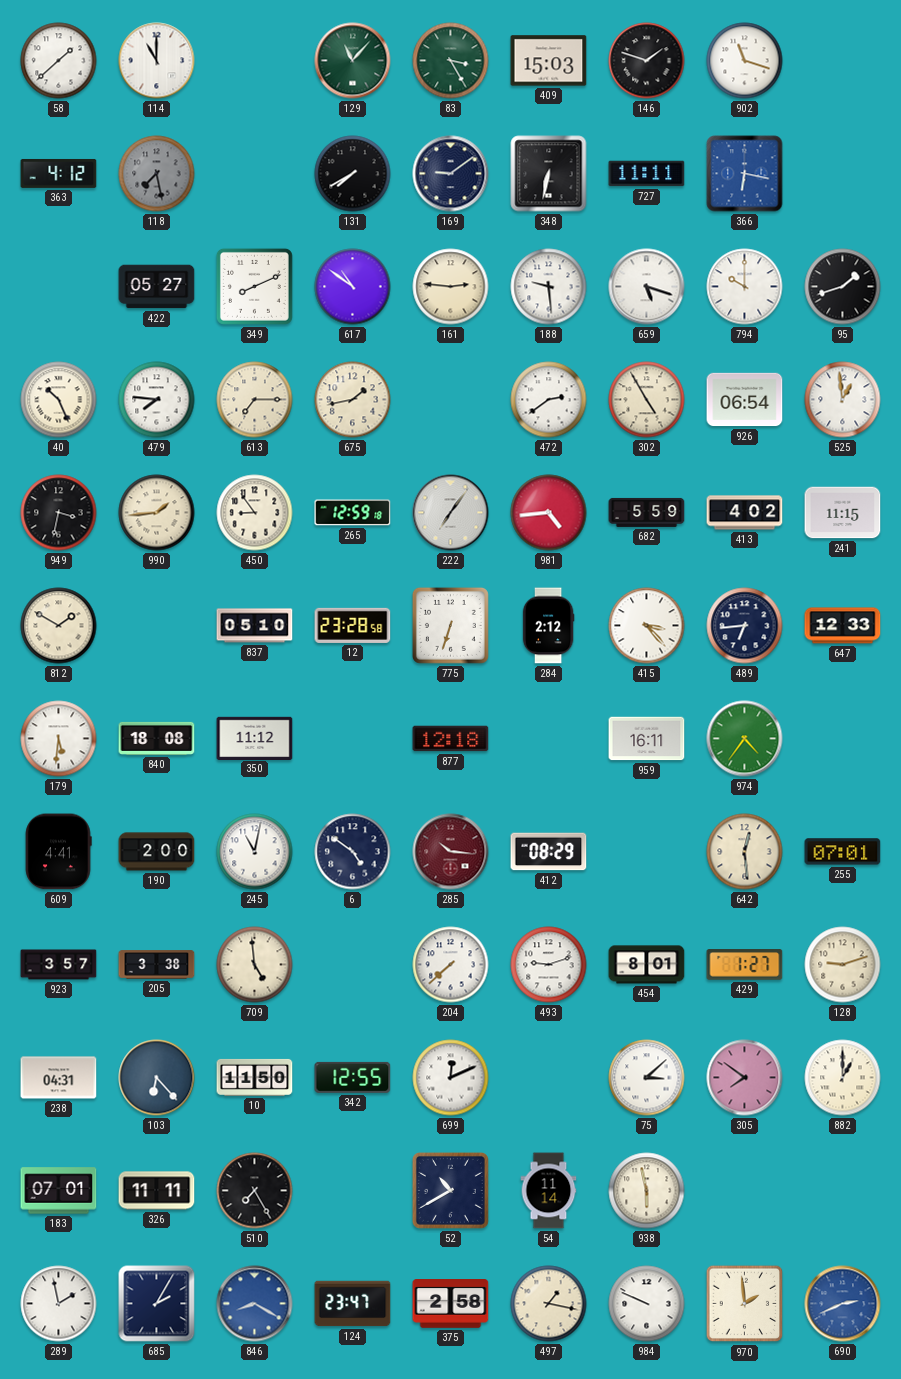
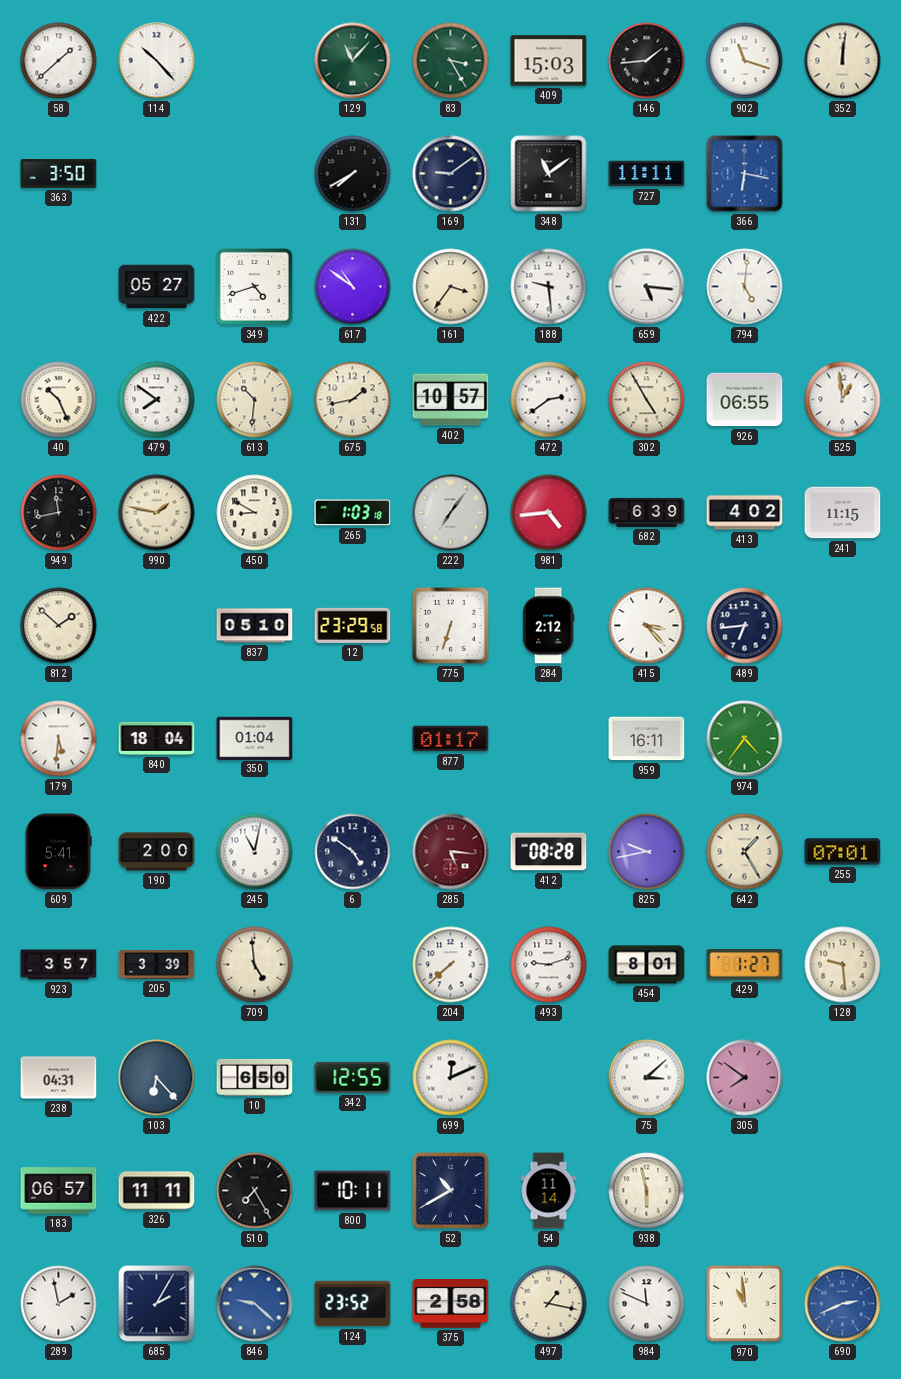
114: 11:00 -> 10:23 (157, 61)
146: 1:48 -> 1:44 (647, 61)
352: none -> 12:01 (843, 61)
363: 4:12 -> 3:50 (59, 173)
118: 7:28 -> none (157, 174)
348: 6:32 -> 11:09 (549, 174)
349: 8:11 -> 4:42 (254, 286)
161: 2:46 -> 3:36 (451, 287)
659: 5:18 -> 5:16 (647, 287)
794: 10:00 -> 5:01 (745, 287)
95: 1:42 -> none (843, 287)
479: 7:46 -> 7:51 (157, 400)
613: 7:15 -> 10:31 (255, 400)
402: none -> 10:57 (451, 400)
926: 06:54 -> 06:55 (745, 400)
949: 3:32 -> 11:43 (59, 513)
990: 1:44 -> 1:47 (157, 513)
450: 8:54 -> 8:50 (255, 513)
265: 12:59 -> 1:03 (353, 513)
682: 5:59 -> 6:39 (647, 512)
812: 1:50 -> 1:52 (59, 626)
12: 23:28 -> 23:29 (353, 625)
647: 12:33 -> none (843, 626)
840: 18:08 -> 18:04 (157, 738)
350: 11:12 -> 01:04 (255, 738)
877: 12:18 -> 01:17 (451, 739)
609: 4:41 -> 5:41 (58, 852)
285: 10:16 -> 5:16 (451, 852)
412: 08:29 -> 08:28 (549, 852)
825: none -> 9:43 (647, 852)
642: 12:29 -> 1:25 (745, 852)
205: 3:38 -> 3:39 (157, 965)
128: 9:12 -> 9:29 (843, 965)
10: 11:50 -> 6:50 (255, 1077)
882: 1:00 -> none (843, 1078)
183: 07:01 -> 06:57 (59, 1191)
800: none -> 10:11 (353, 1191)
846: 8:20 -> 9:22 (255, 1304)
124: 23:47 -> 23:52 (353, 1304)
984: 9:49 -> 11:49 (647, 1304)
970: 1:59 -> 10:59 (745, 1304)
